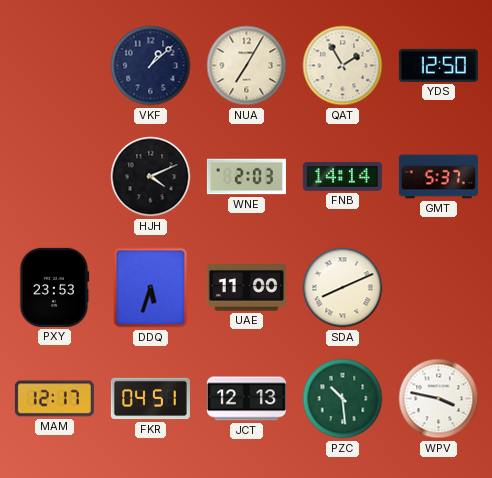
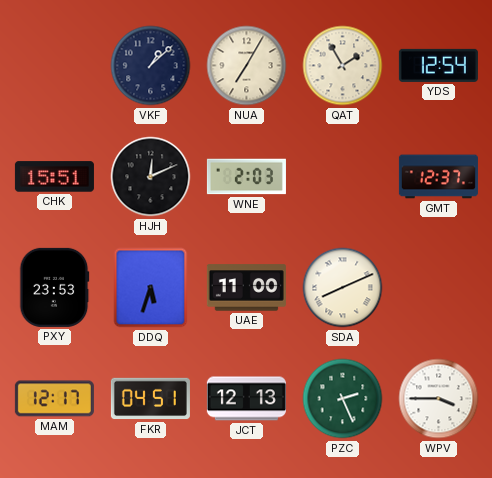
YDS: 12:50 -> 12:54 (438, 65)
CHK: none -> 15:51 (54, 177)
HJH: 4:11 -> 12:11 (151, 177)
FNB: 14:14 -> none (342, 176)
GMT: 5:37 -> 12:37 (438, 177)
PZC: 10:29 -> 2:26 (343, 399)
WPV: 3:47 -> 3:45 (439, 399)
